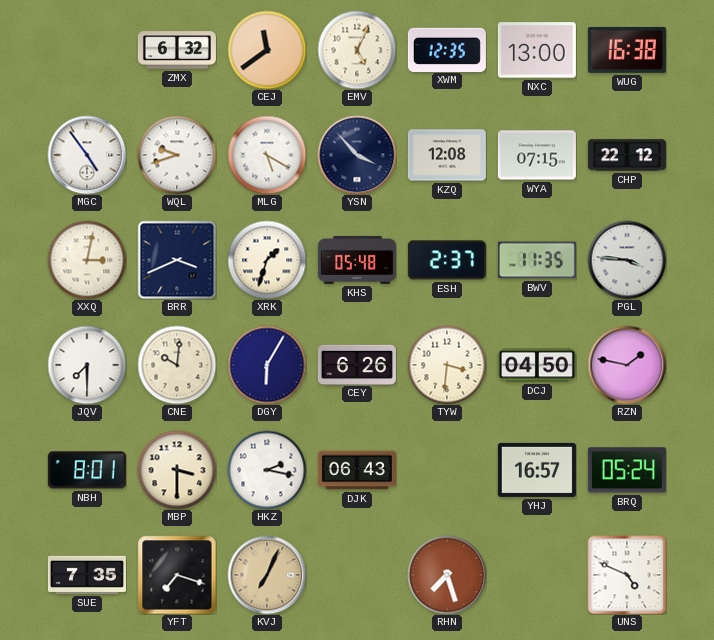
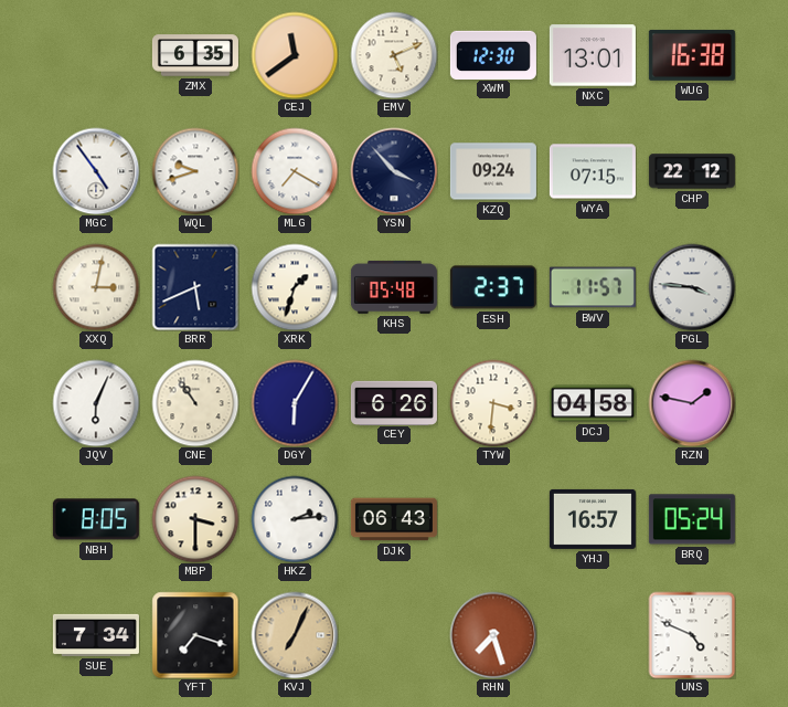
ZMX: 6:32 -> 6:35 (195, 55)
EMV: 5:04 -> 5:11 (394, 55)
XWM: 12:35 -> 12:30 (493, 54)
NXC: 13:00 -> 13:01 (593, 55)
MLG: 5:20 -> 7:20 (295, 171)
KZQ: 12:08 -> 09:24 (493, 171)
BRR: 3:41 -> 5:41 (195, 287)
BWV: 11:35 -> 11:57 (593, 287)
JQV: 7:30 -> 6:04 (96, 403)
CNE: 10:01 -> 10:54 (195, 403)
DCJ: 04:50 -> 04:58 (593, 403)
NBH: 8:01 -> 8:05 (96, 519)
HKZ: 2:17 -> 2:14 (295, 519)
SUE: 7:35 -> 7:34 (96, 635)
